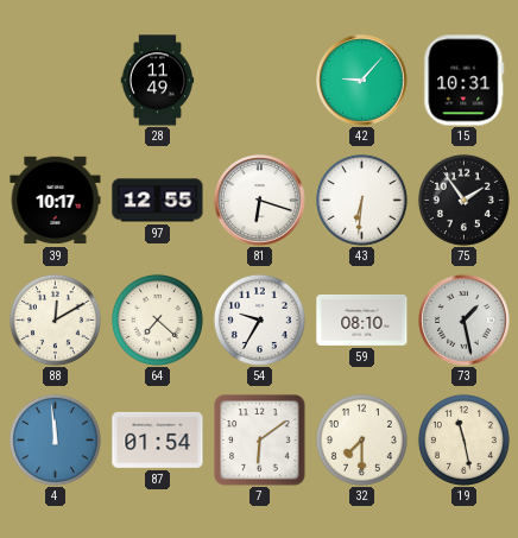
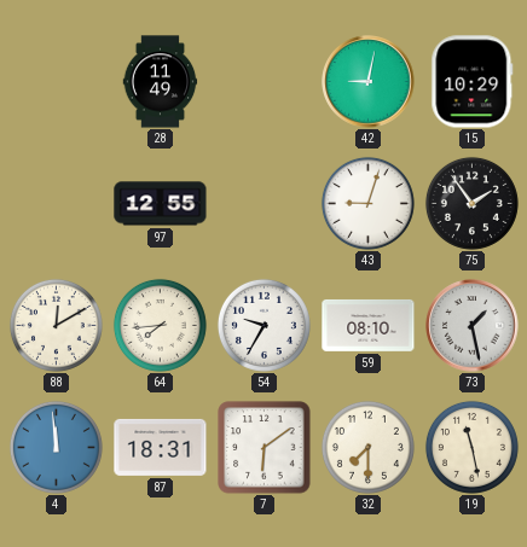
42: 9:07 -> 9:02 (369, 82)
15: 10:31 -> 10:29 (473, 82)
39: 10:17 -> none (56, 201)
81: 6:18 -> none (260, 201)
43: 6:31 -> 9:03 (367, 203)
64: 7:22 -> 7:44 (160, 325)
87: 01:54 -> 18:31 (161, 447)
